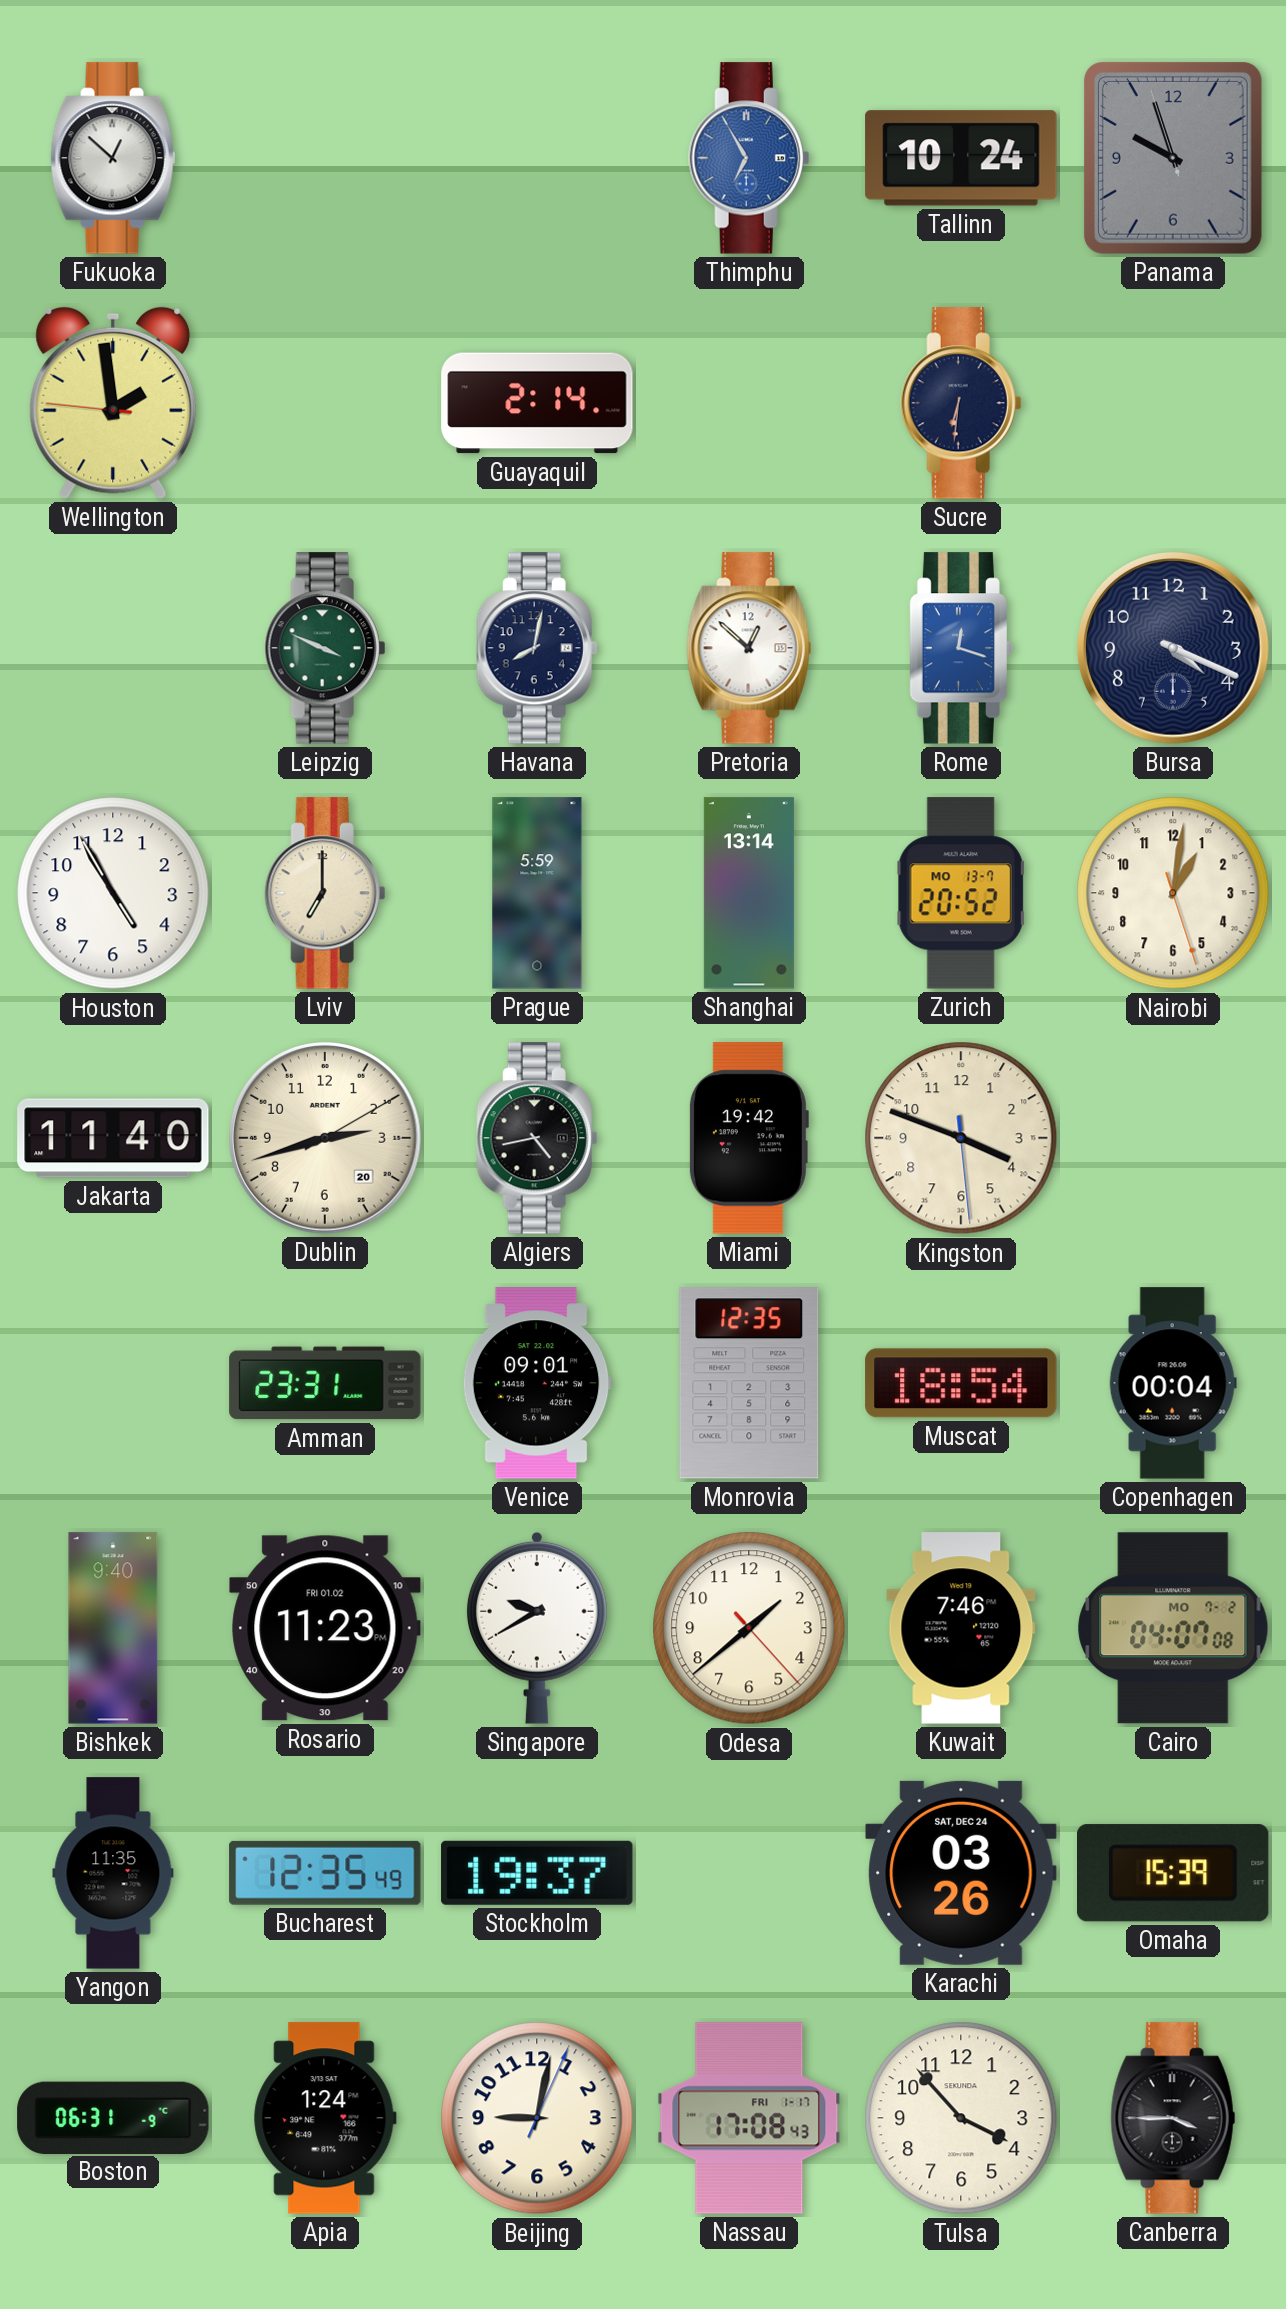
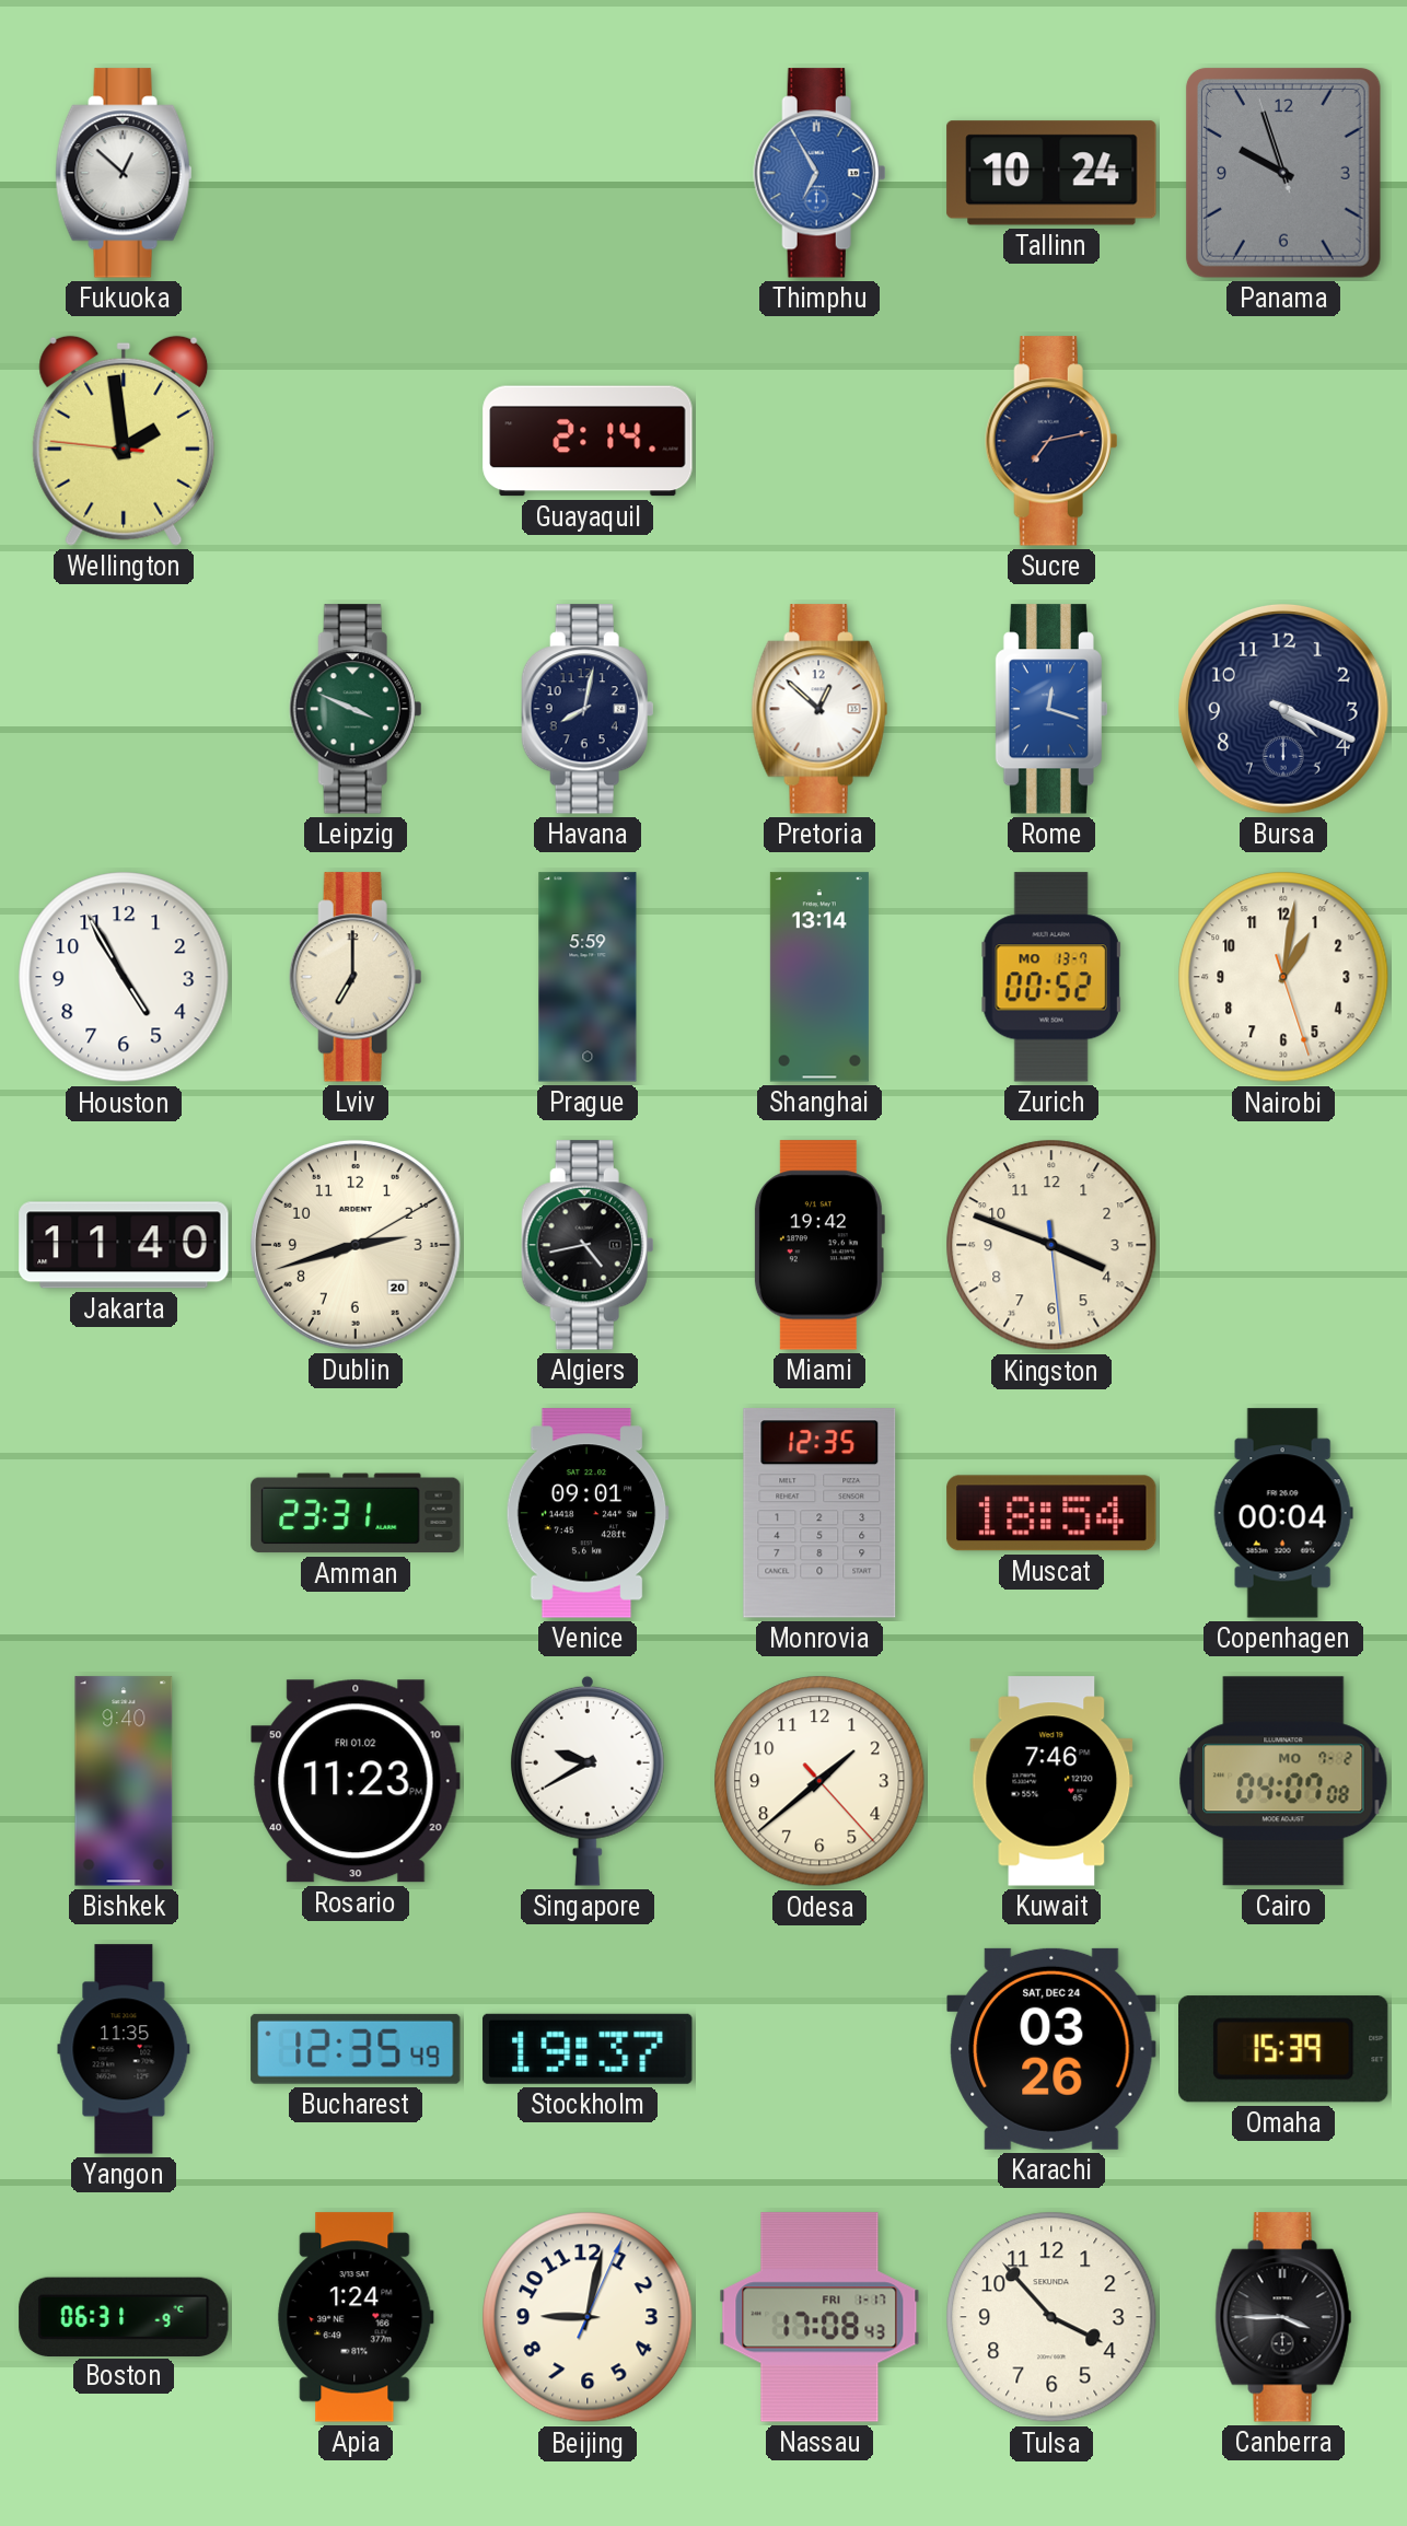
Sucre: 6:31 -> 7:13 (1051, 441)
Zurich: 20:52 -> 00:52 (1051, 977)
